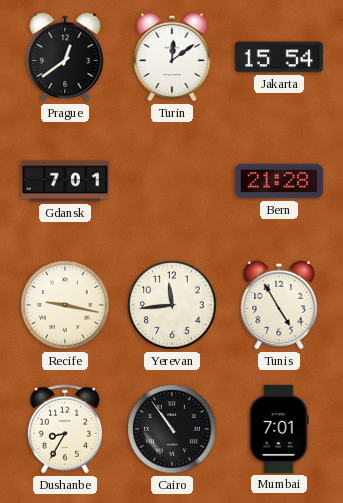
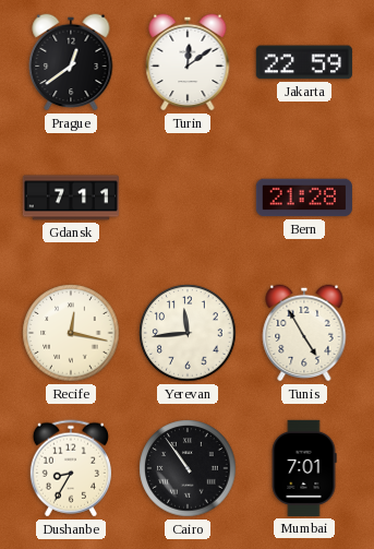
Jakarta: 15:54 -> 22:59 (304, 62)
Gdansk: 7:01 -> 7:11 (70, 198)
Recife: 9:17 -> 12:17 (71, 333)
